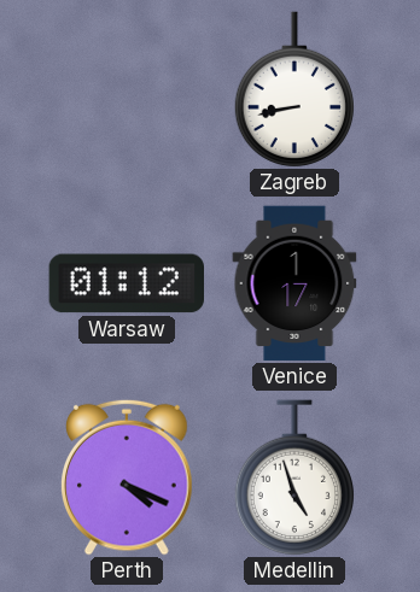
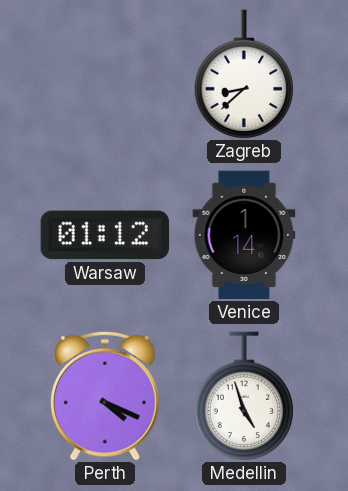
Zagreb: 8:43 -> 8:38 (243, 74)
Venice: 1:17 -> 1:14 (244, 235)
